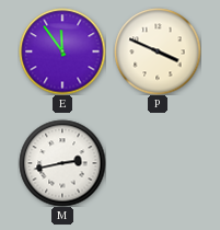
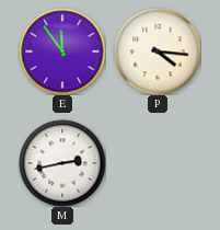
P: 3:49 -> 4:16 (158, 51)
